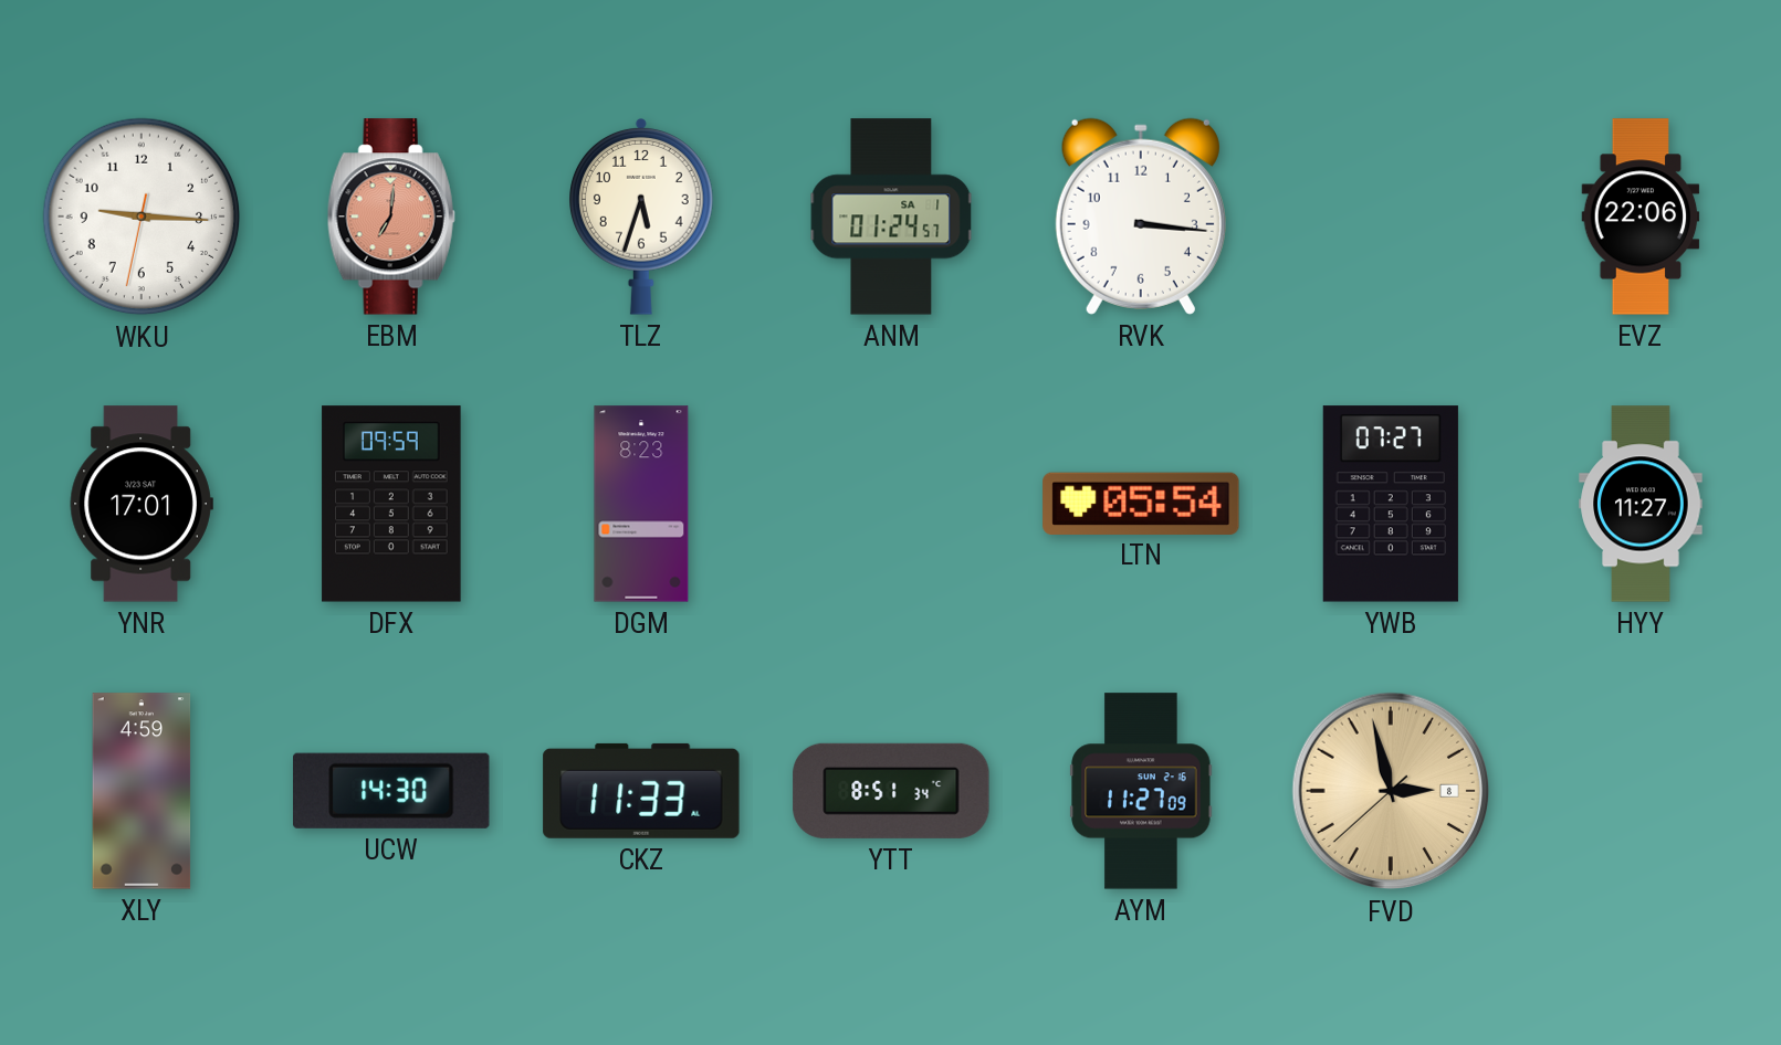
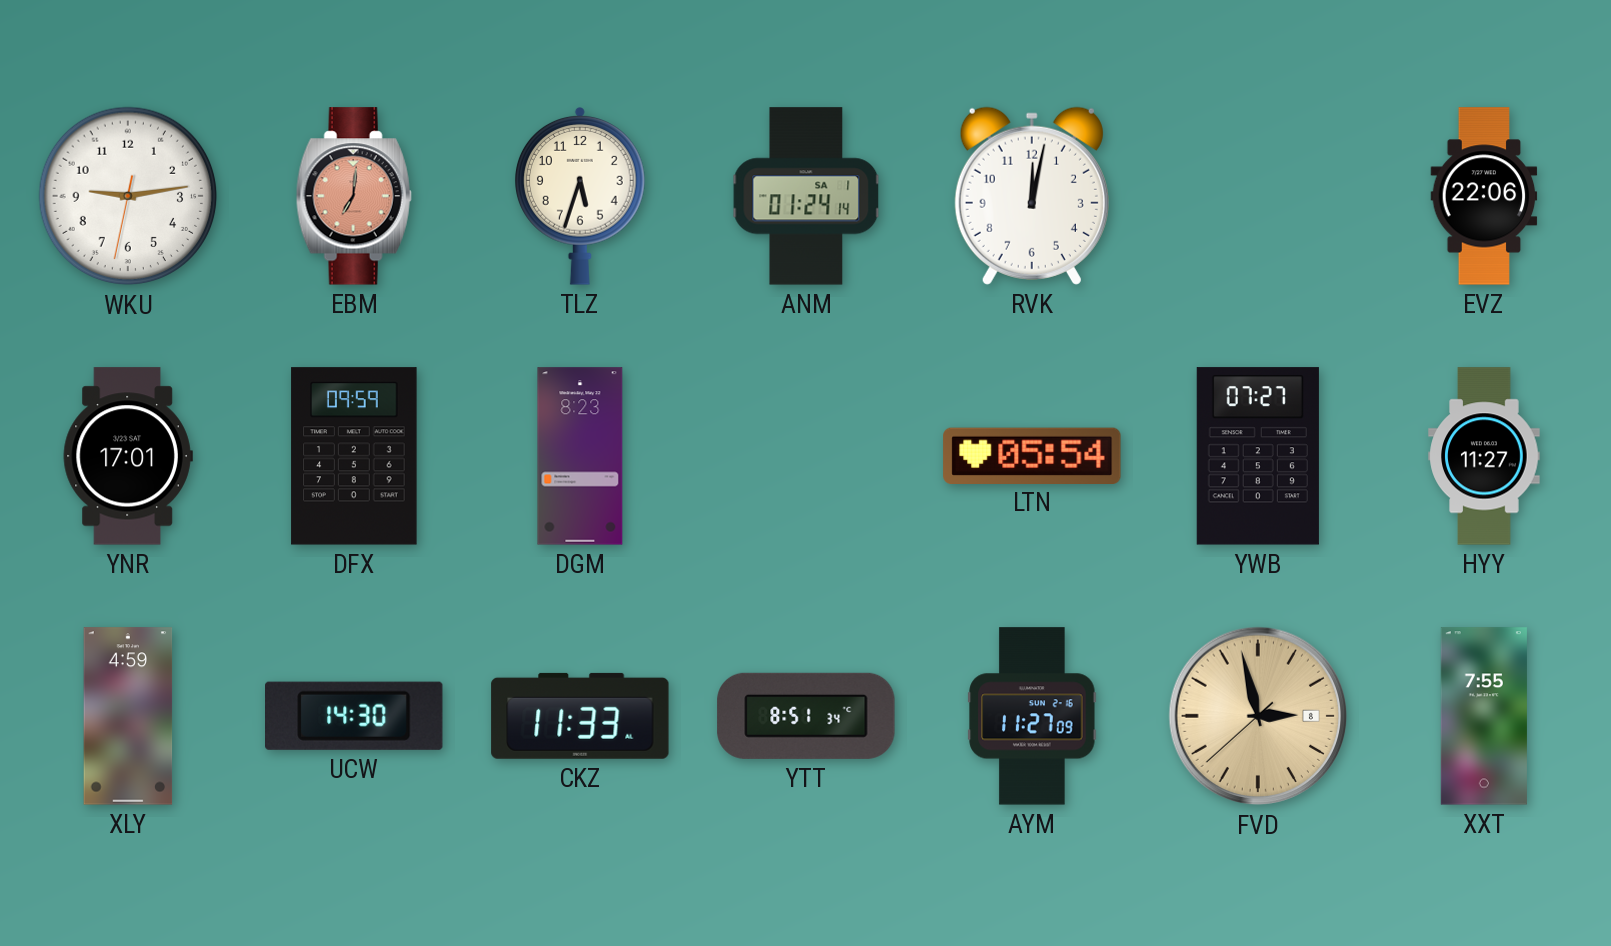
WKU: 9:15 -> 9:13 (128, 196)
ANM: 01:24:57 -> 01:24:14 (806, 196)
RVK: 3:16 -> 12:02 (1032, 196)
XXT: none -> 7:55 (1484, 716)
